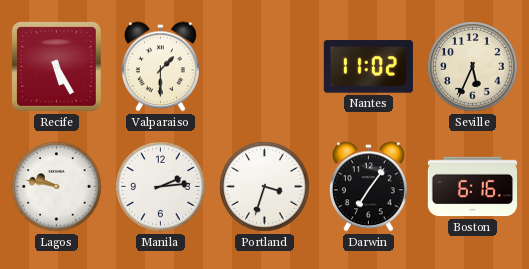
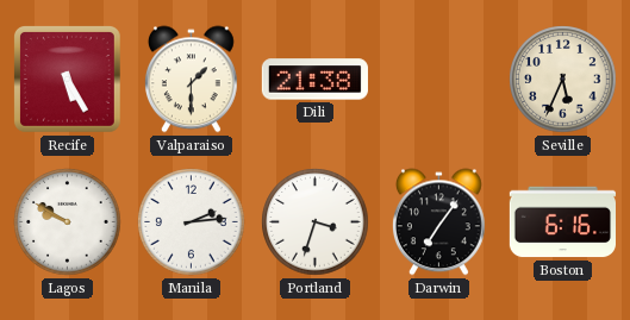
Dili: none -> 21:38 (314, 80)
Nantes: 11:02 -> none (368, 67)
Lagos: 9:47 -> 9:50 (68, 222)
